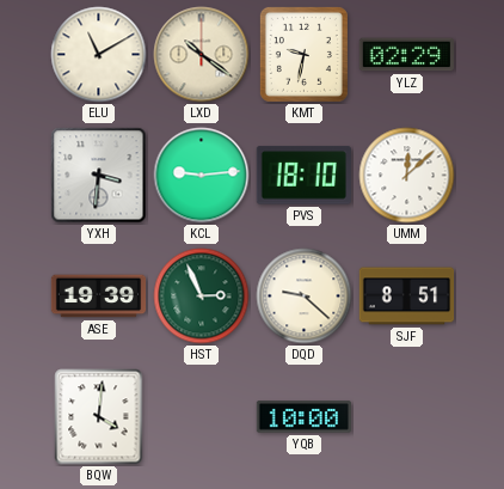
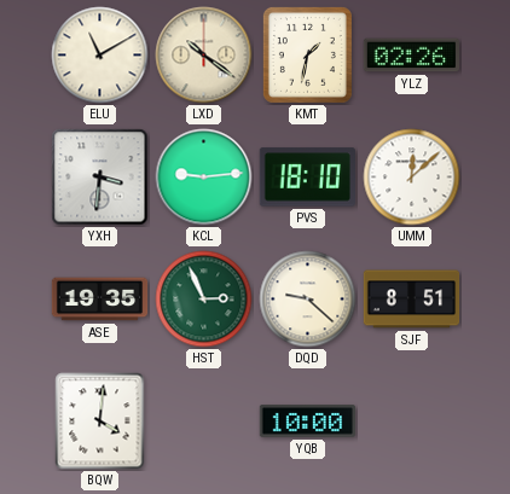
KMT: 9:32 -> 1:32 (307, 54)
YLZ: 02:29 -> 02:26 (411, 56)
ASE: 19:39 -> 19:35 (100, 300)
